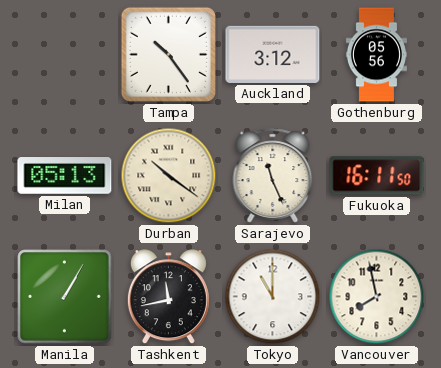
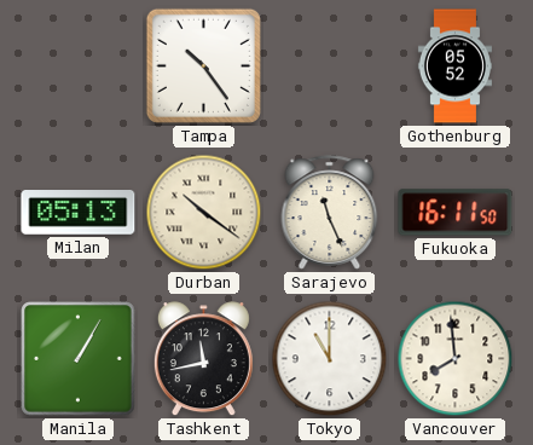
Auckland: 3:12 -> none (273, 54)
Gothenburg: 05:56 -> 05:52 (454, 67)
Vancouver: 7:58 -> 7:59 (456, 359)
